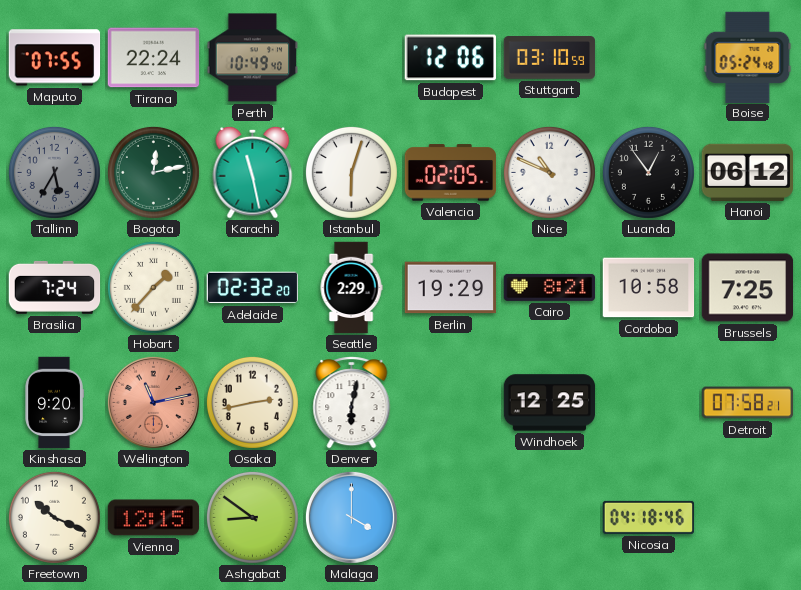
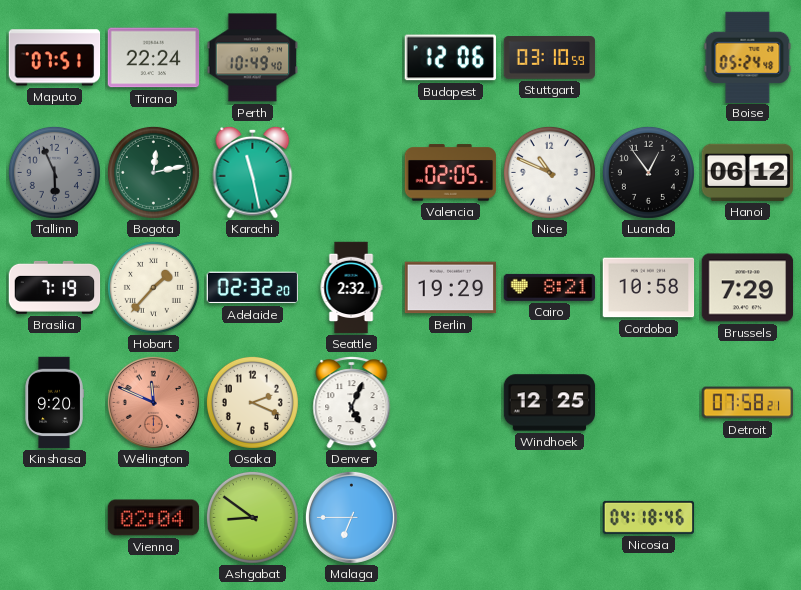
Maputo: 07:55 -> 07:51 (55, 58)
Tallinn: 5:35 -> 5:56 (54, 172)
Istanbul: 6:03 -> none (351, 172)
Brasilia: 7:24 -> 7:19 (55, 287)
Seattle: 2:29 -> 2:32 (351, 288)
Brussels: 7:25 -> 7:29 (748, 288)
Wellington: 11:13 -> 11:49 (153, 402)
Osaka: 2:43 -> 2:19 (252, 402)
Denver: 6:02 -> 5:04 (352, 403)
Freetown: 10:19 -> none (54, 517)
Vienna: 12:15 -> 02:04 (154, 518)
Malaga: 4:00 -> 6:45 (351, 517)
